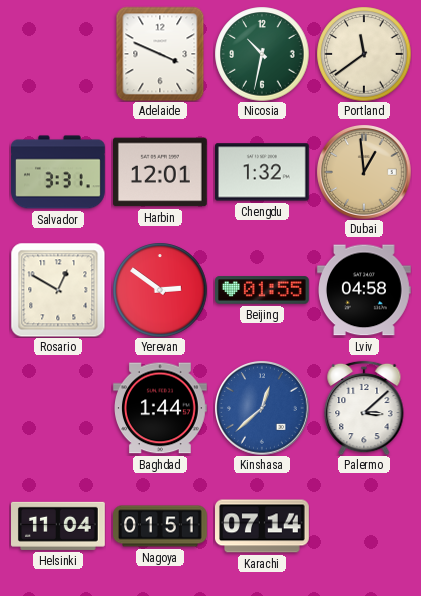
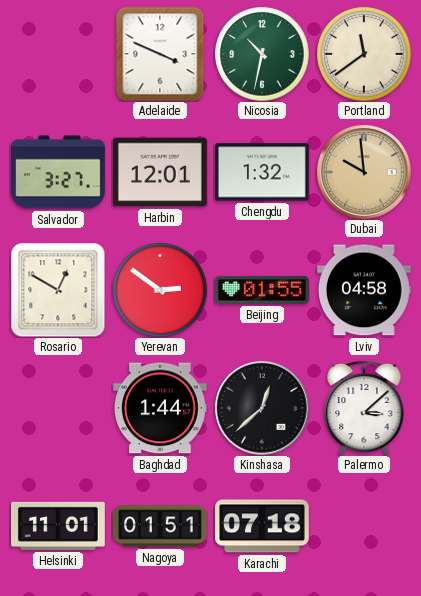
Salvador: 3:31 -> 3:27 (59, 172)
Dubai: 12:59 -> 9:59 (364, 172)
Kinshasa dial: blue -> black (262, 408)
Helsinki: 11:04 -> 11:01 (59, 526)
Karachi: 07:14 -> 07:18 (263, 526)
